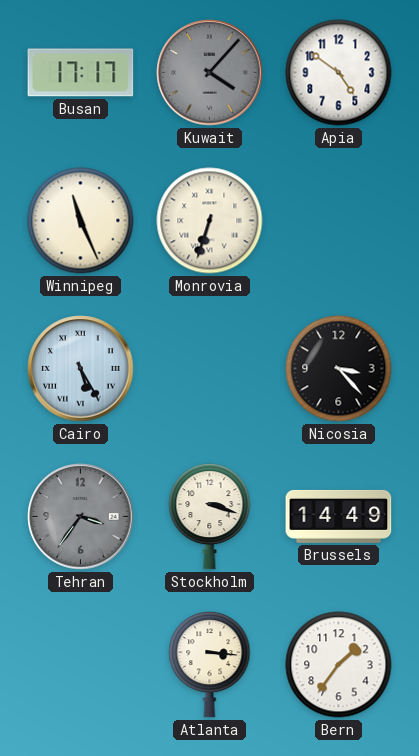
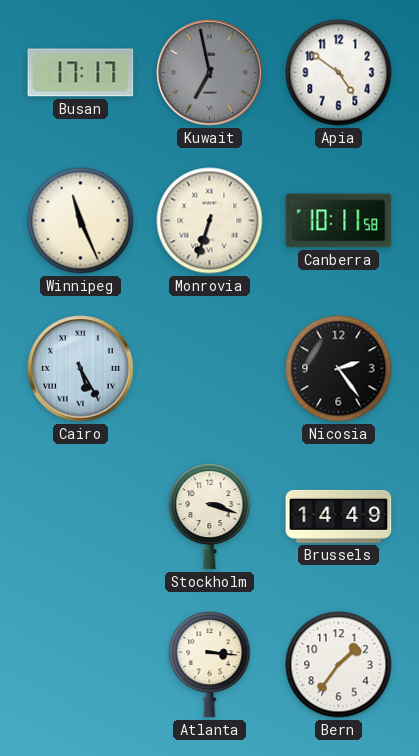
Kuwait: 4:07 -> 6:58 (210, 73)
Canberra: none -> 10:11 (339, 221)
Nicosia: 3:23 -> 2:24 (339, 369)
Tehran: 3:36 -> none (81, 517)
